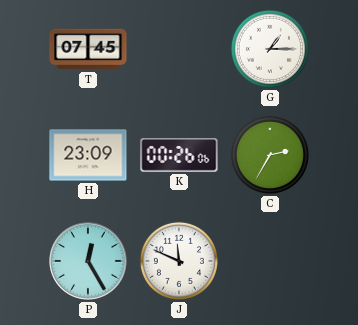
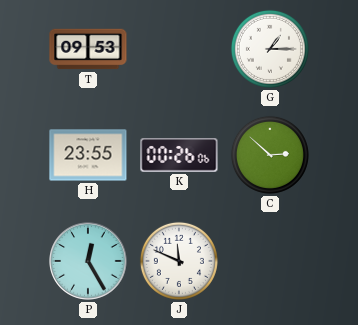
T: 07:45 -> 09:53 (88, 49)
H: 23:09 -> 23:55 (88, 155)
C: 2:35 -> 2:52 (270, 155)
